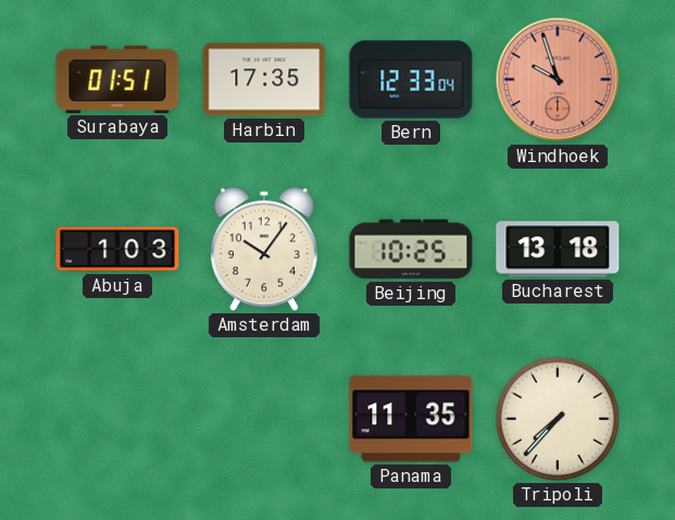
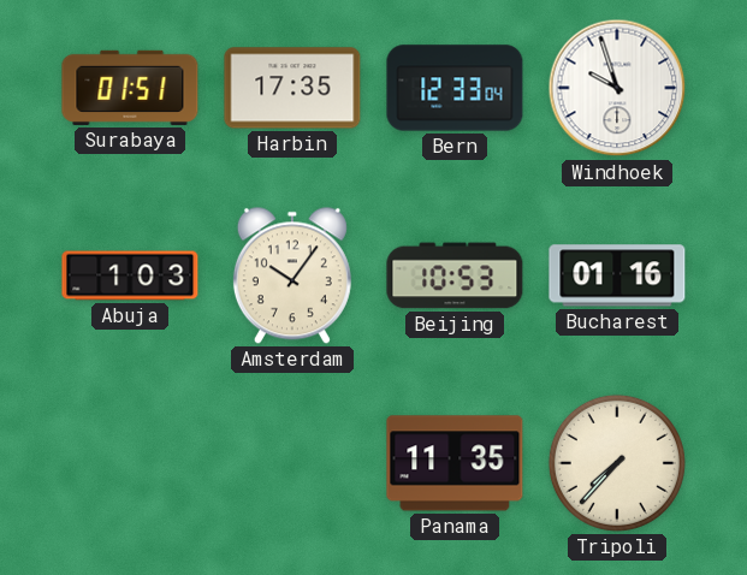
Windhoek dial: salmon -> white (617, 88)
Beijing: 10:25 -> 10:53 (455, 275)
Bucharest: 13:18 -> 01:16 (617, 275)
